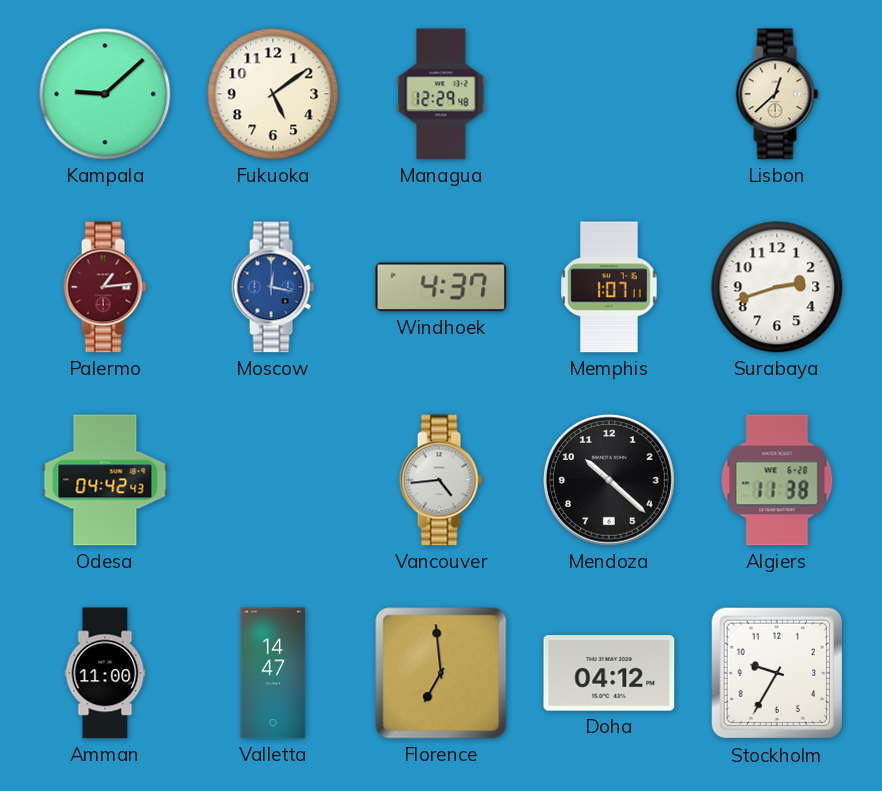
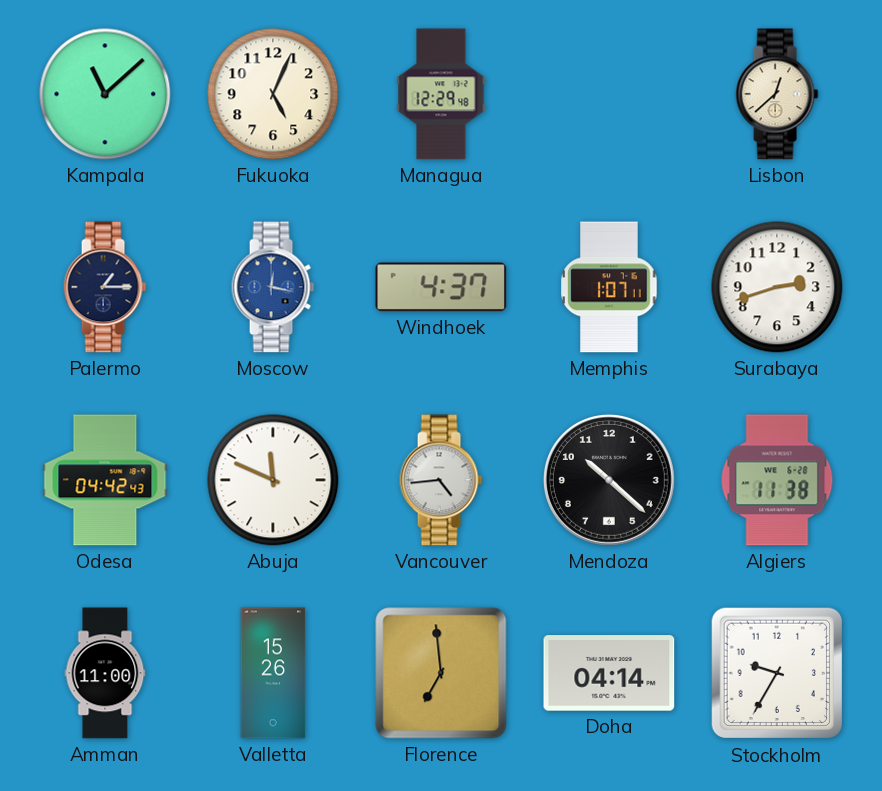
Kampala: 9:08 -> 11:08 (105, 94)
Fukuoka: 5:09 -> 5:04 (273, 94)
Palermo: 1:14 -> 1:15 (105, 287)
Palermo dial: burgundy -> navy (105, 287)
Abuja: none -> 11:49 (273, 480)
Valletta: 14:47 -> 15:26 (273, 673)
Doha: 04:12 -> 04:14 (609, 673)
